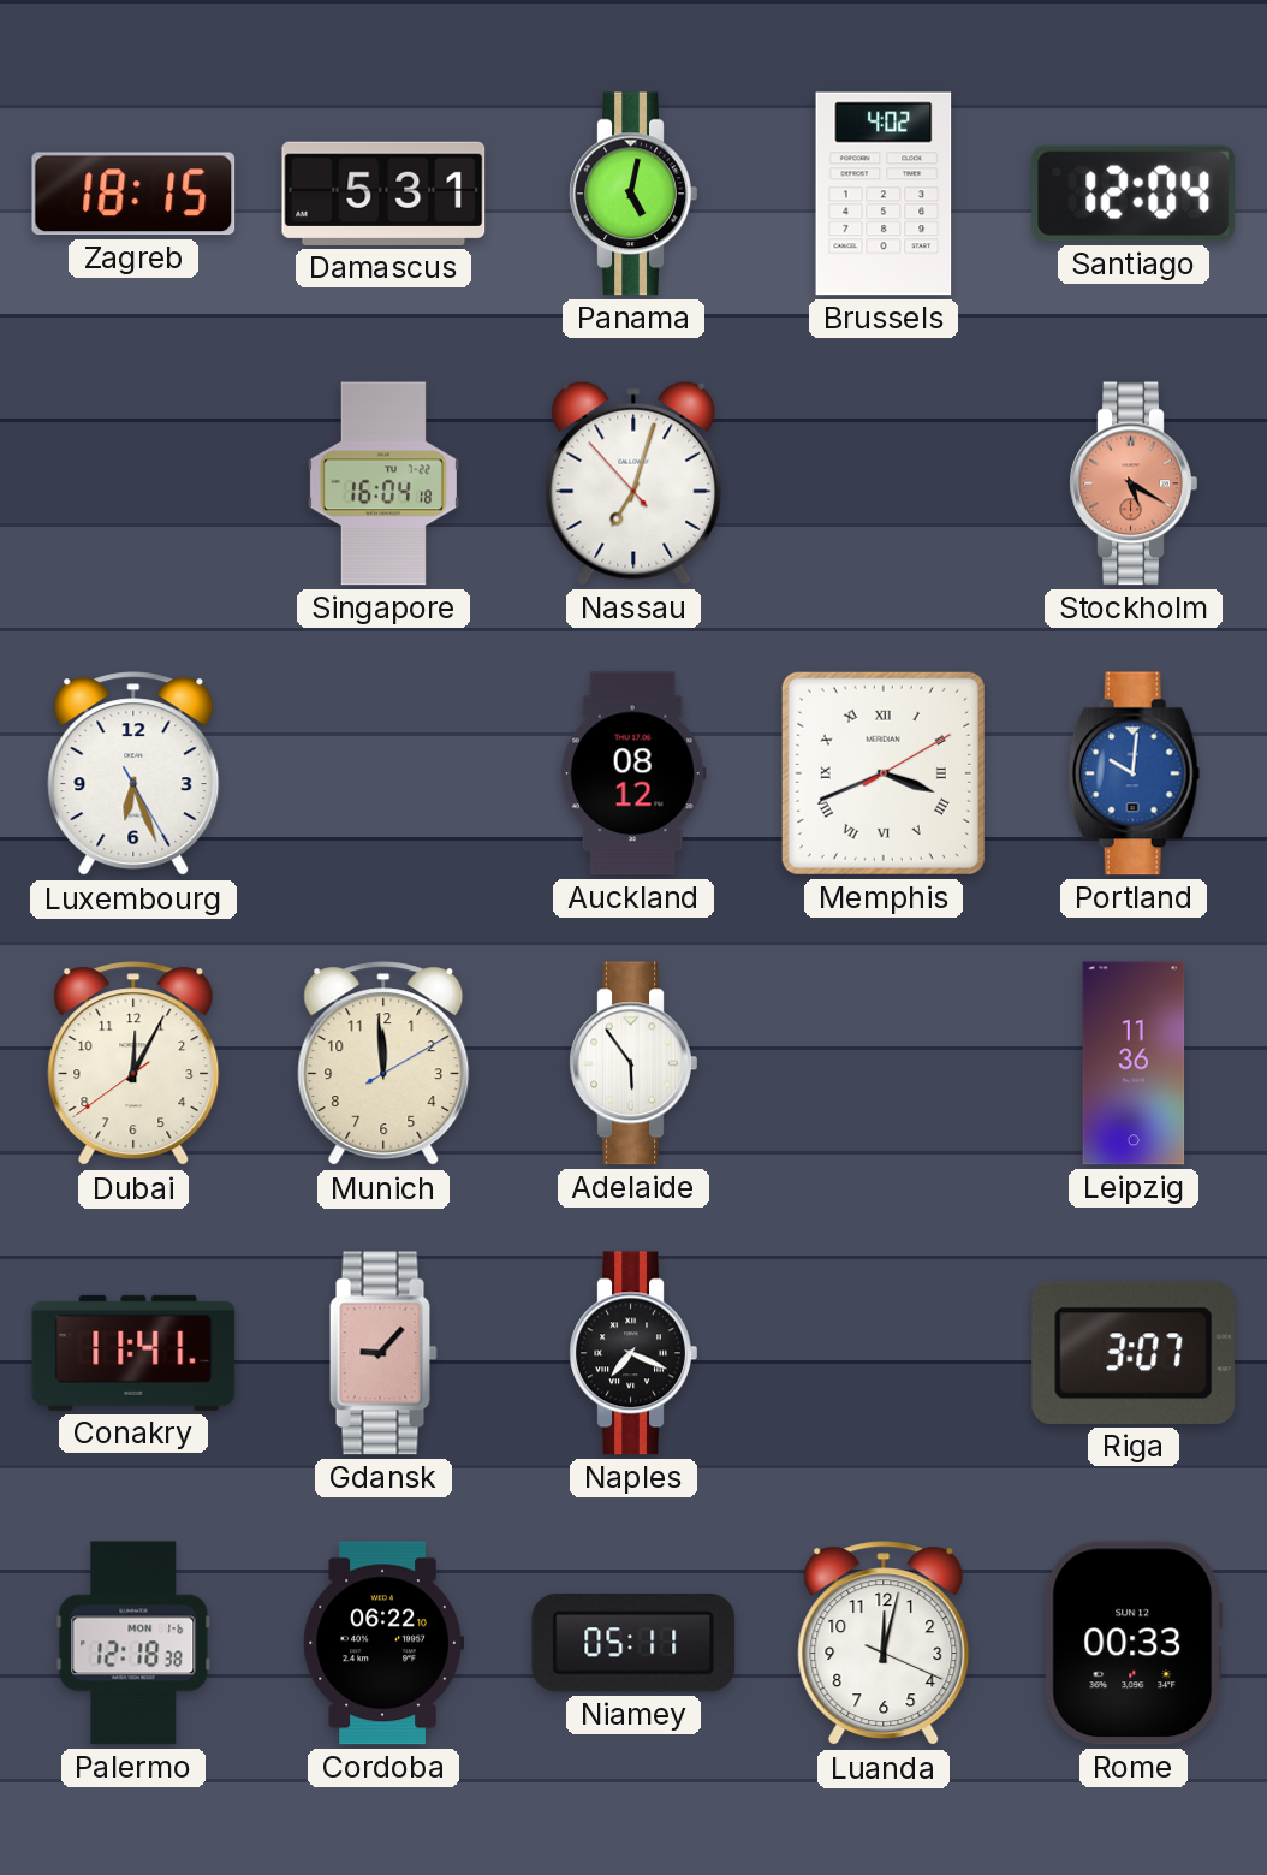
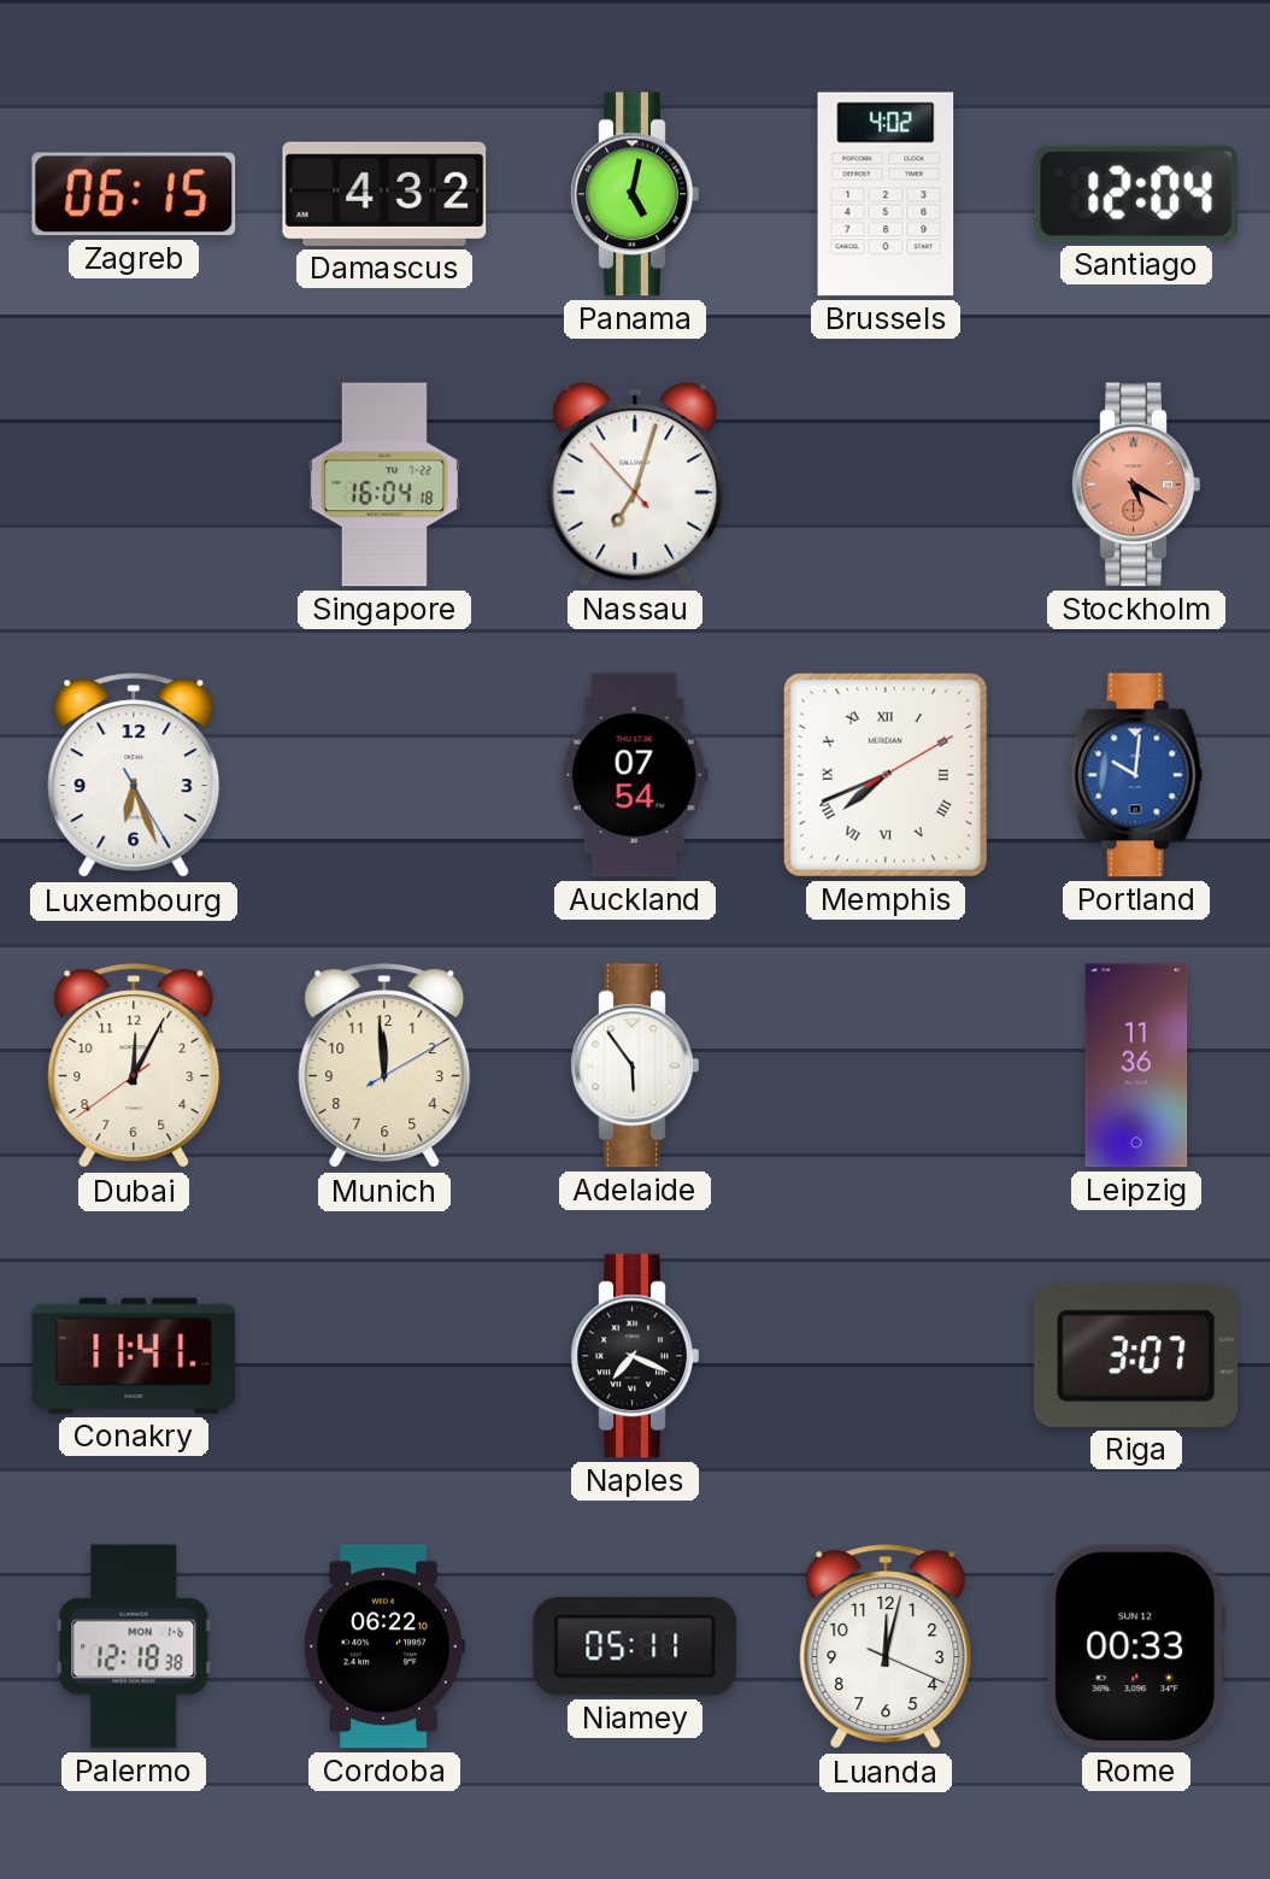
Zagreb: 18:15 -> 06:15 (134, 194)
Damascus: 5:31 -> 4:32 (384, 194)
Auckland: 08:12 -> 07:54 (635, 775)
Memphis: 3:41 -> 7:41 (886, 775)
Gdansk: 9:07 -> none (383, 1353)
